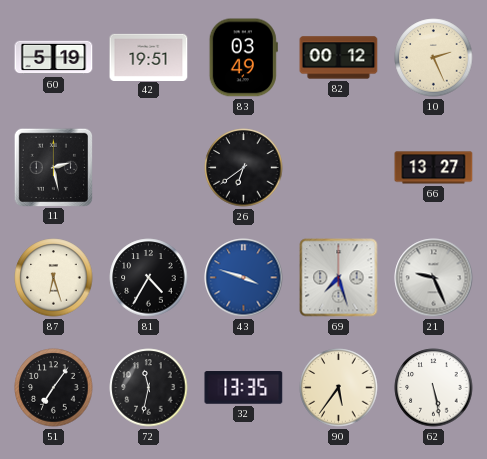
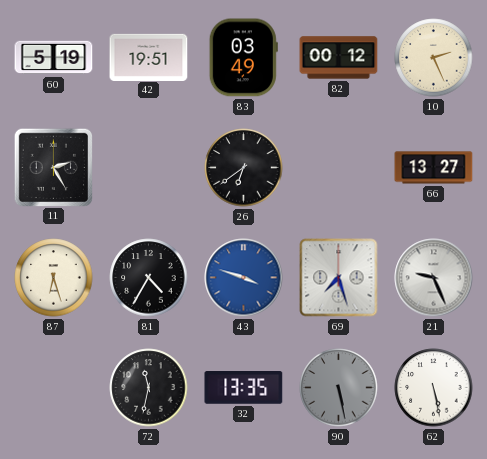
11: 2:28 -> 2:25 (53, 167)
51: 7:06 -> none (54, 388)
90: 5:36 -> 5:28 (339, 388)
90 dial: cream -> grey (339, 388)
